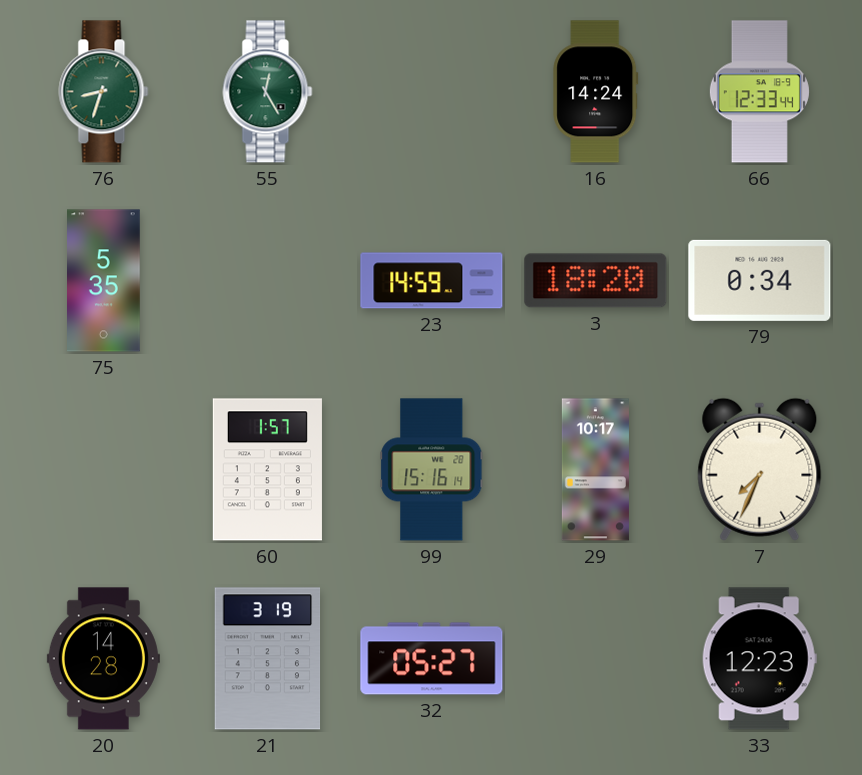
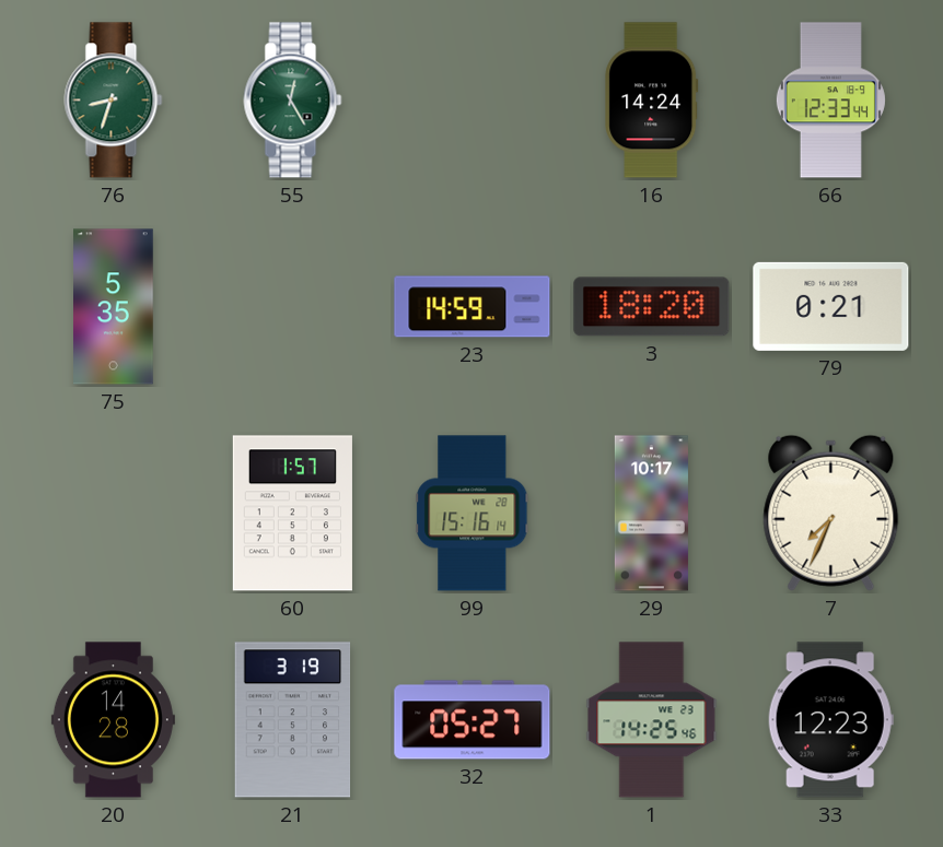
79: 0:34 -> 0:21 (831, 306)
1: none -> 14:25 (652, 720)
